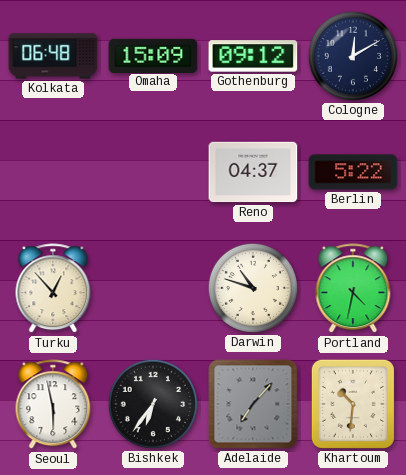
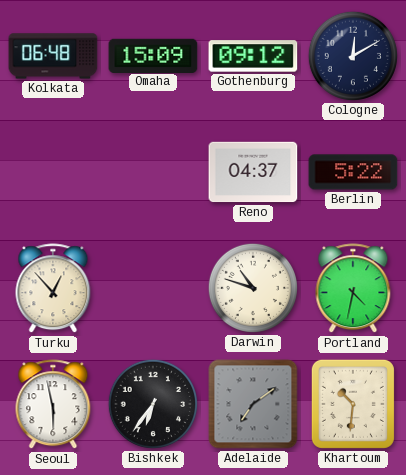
Adelaide: 7:07 -> 7:09 (253, 404)
